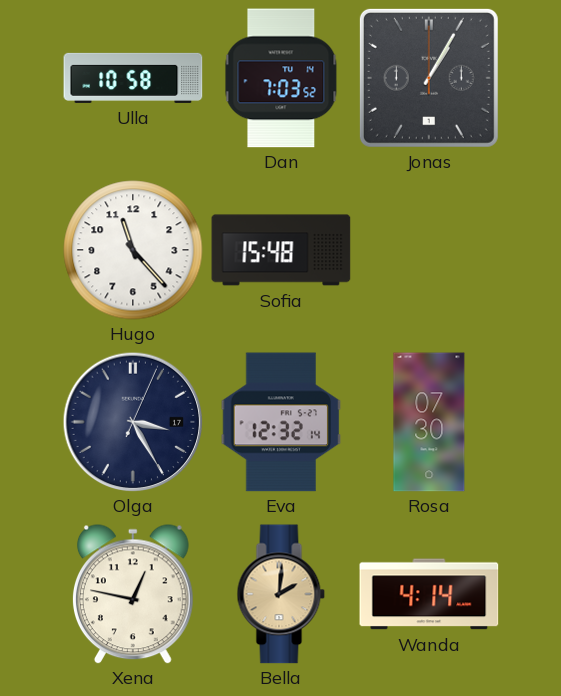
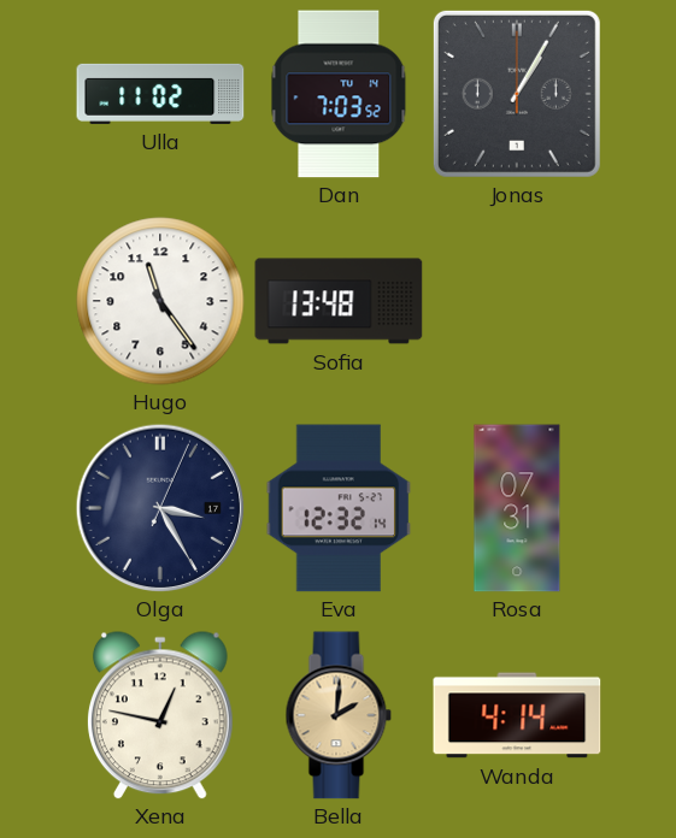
Ulla: 10:58 -> 11:02 (160, 94)
Hugo: 11:23 -> 11:24 (160, 301)
Sofia: 15:48 -> 13:48 (339, 301)
Rosa: 07:30 -> 07:31 (517, 508)
